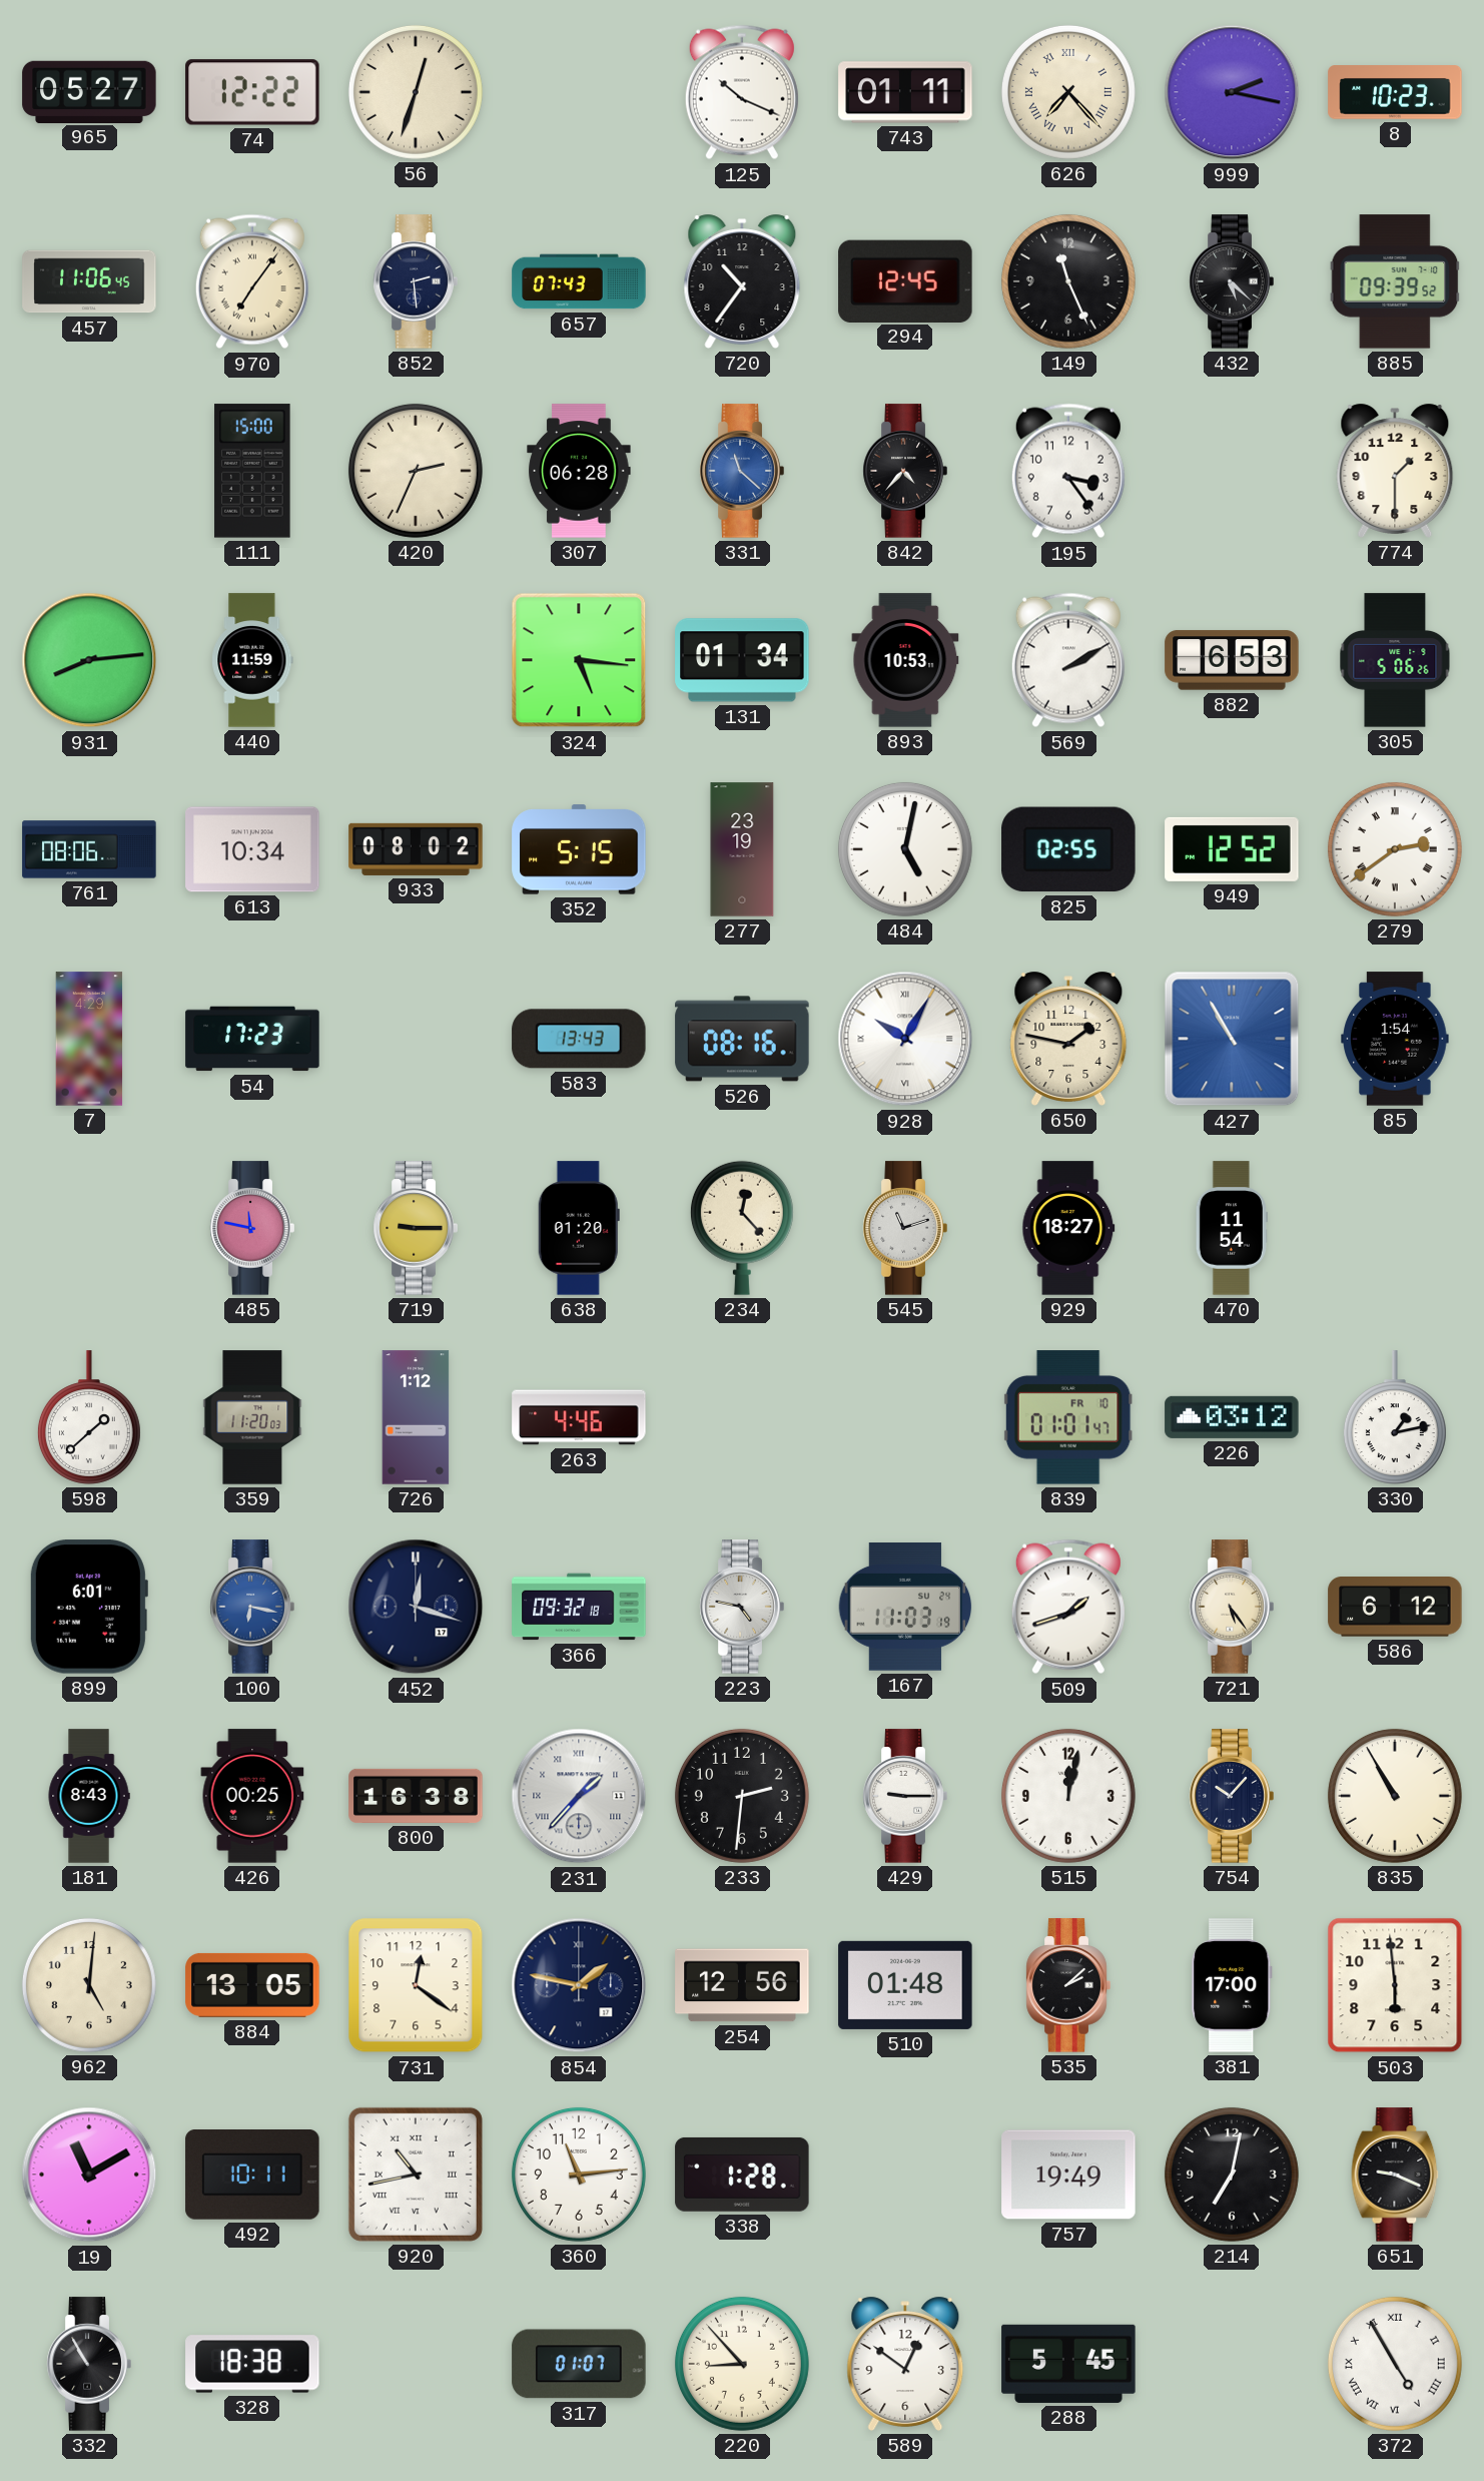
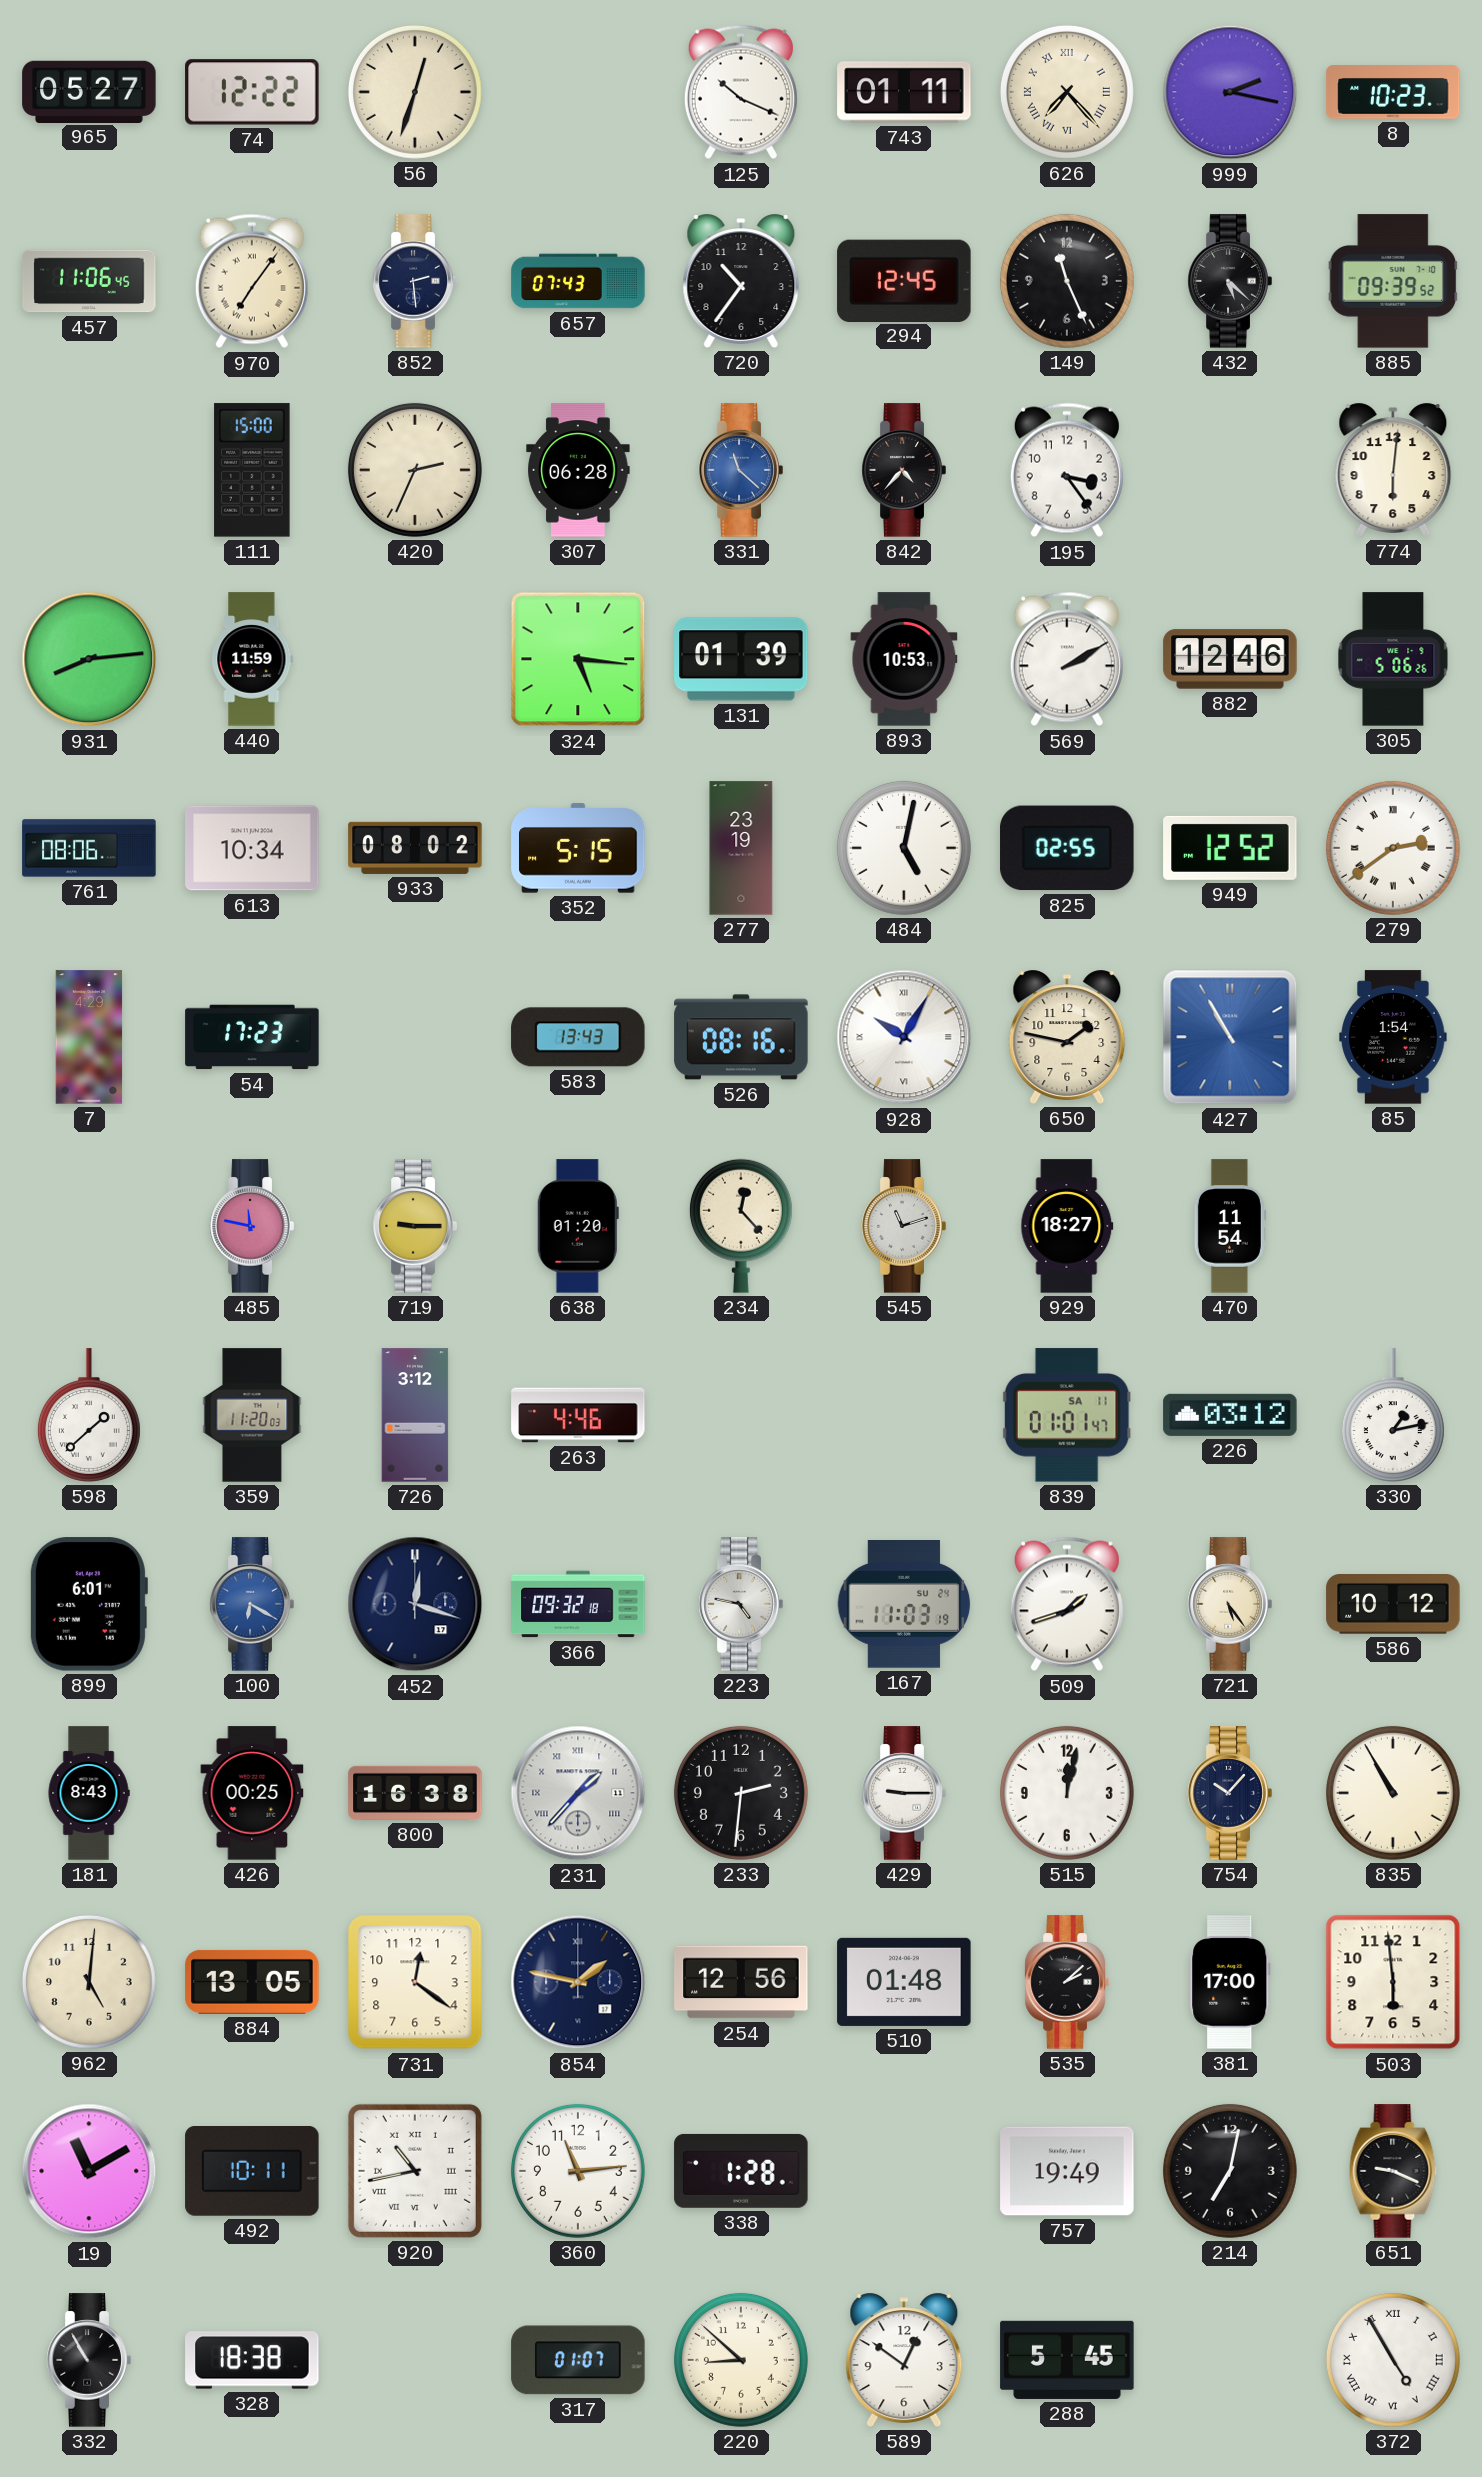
774: 1:30 -> 6:01 (1393, 470)
131: 01:34 -> 01:39 (741, 659)
882: 6:53 -> 12:46 (1230, 659)
726: 1:12 -> 3:12 (415, 1415)
839 date: FR 10 -> SA 11 (1067, 1415)
100: 6:17 -> 6:20 (252, 1604)
586: 6:12 -> 10:12 (1393, 1604)
220: 8:53 -> 8:52 (741, 2360)
